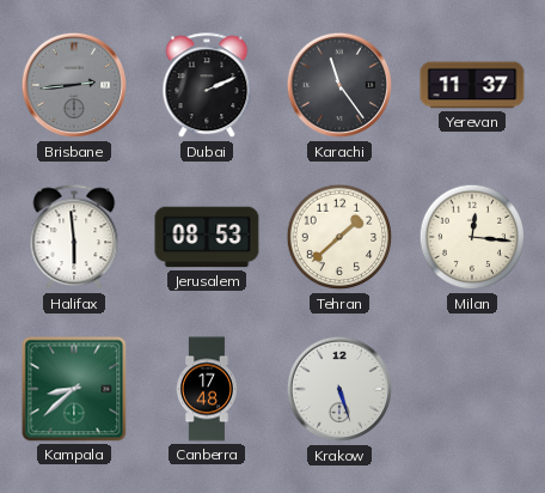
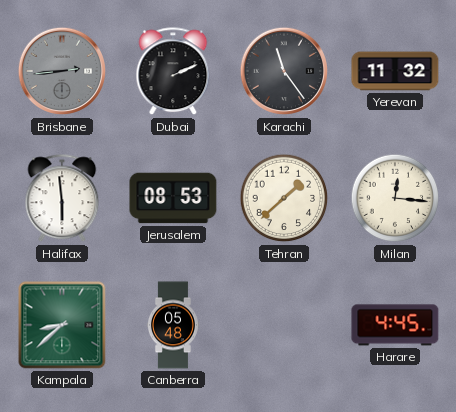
Yerevan: 11:37 -> 11:32 (395, 71)
Canberra: 17:48 -> 05:48 (174, 325)
Krakow: 5:27 -> none (339, 389)
Harare: none -> 4:45 (395, 325)
